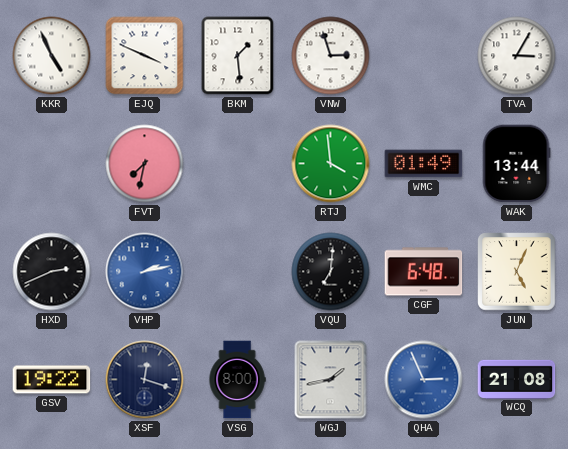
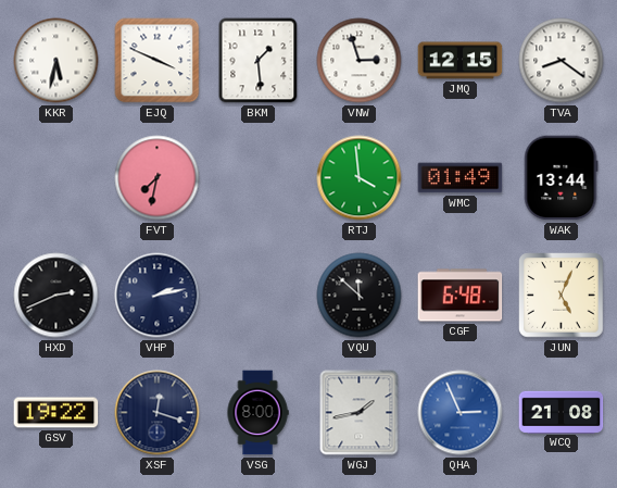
KKR: 4:56 -> 5:32 (56, 61)
JMQ: none -> 12:15 (461, 61)
TVA: 3:05 -> 8:21 (562, 61)
VHP dial: blue -> navy (158, 296)
VQU: 7:01 -> 11:52 (360, 296)
